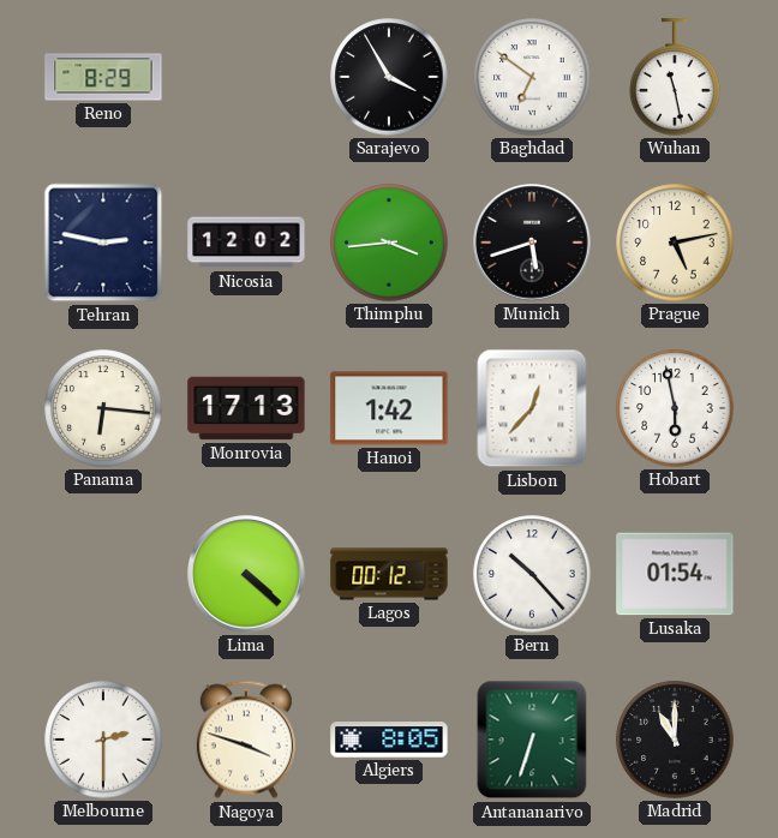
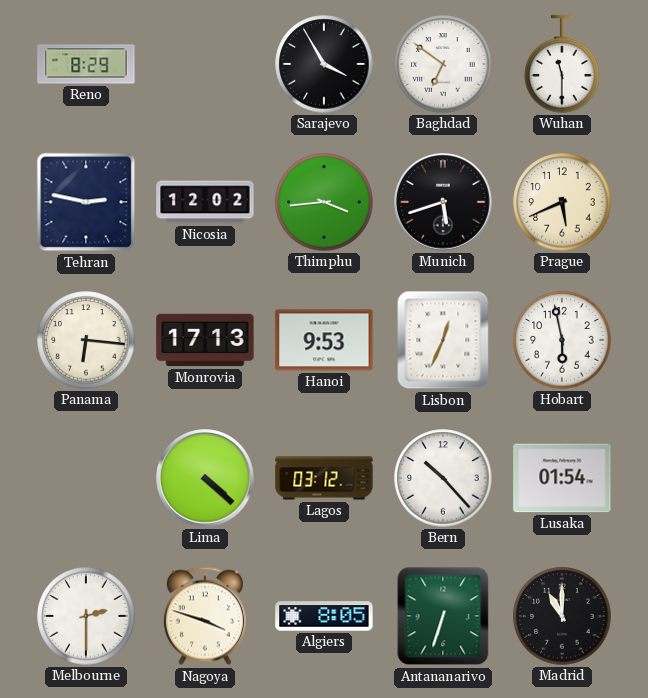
Wuhan: 11:28 -> 11:30 (562, 64)
Prague: 5:13 -> 5:41 (562, 202)
Hanoi: 1:42 -> 9:53 (324, 340)
Lisbon: 12:37 -> 12:34 (443, 340)
Lagos: 00:12 -> 03:12 (324, 478)
